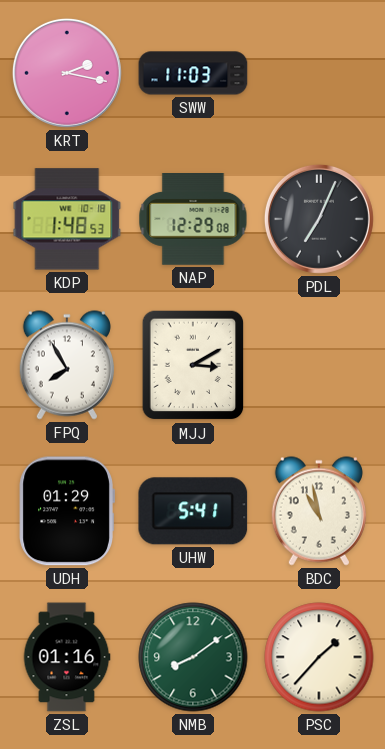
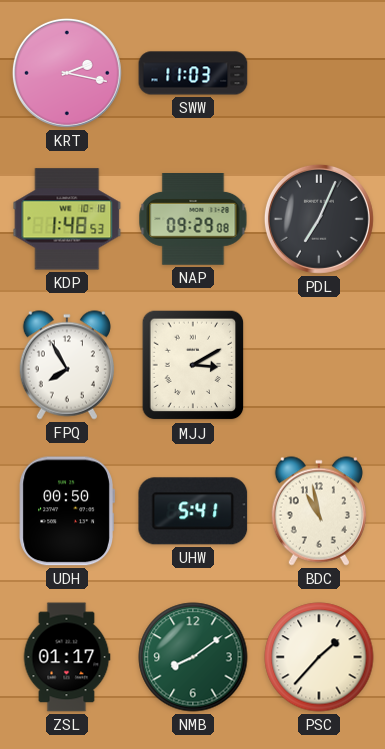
NAP: 12:29 -> 09:29 (193, 220)
UDH: 01:29 -> 00:50 (67, 511)
ZSL: 01:16 -> 01:17 (67, 657)
